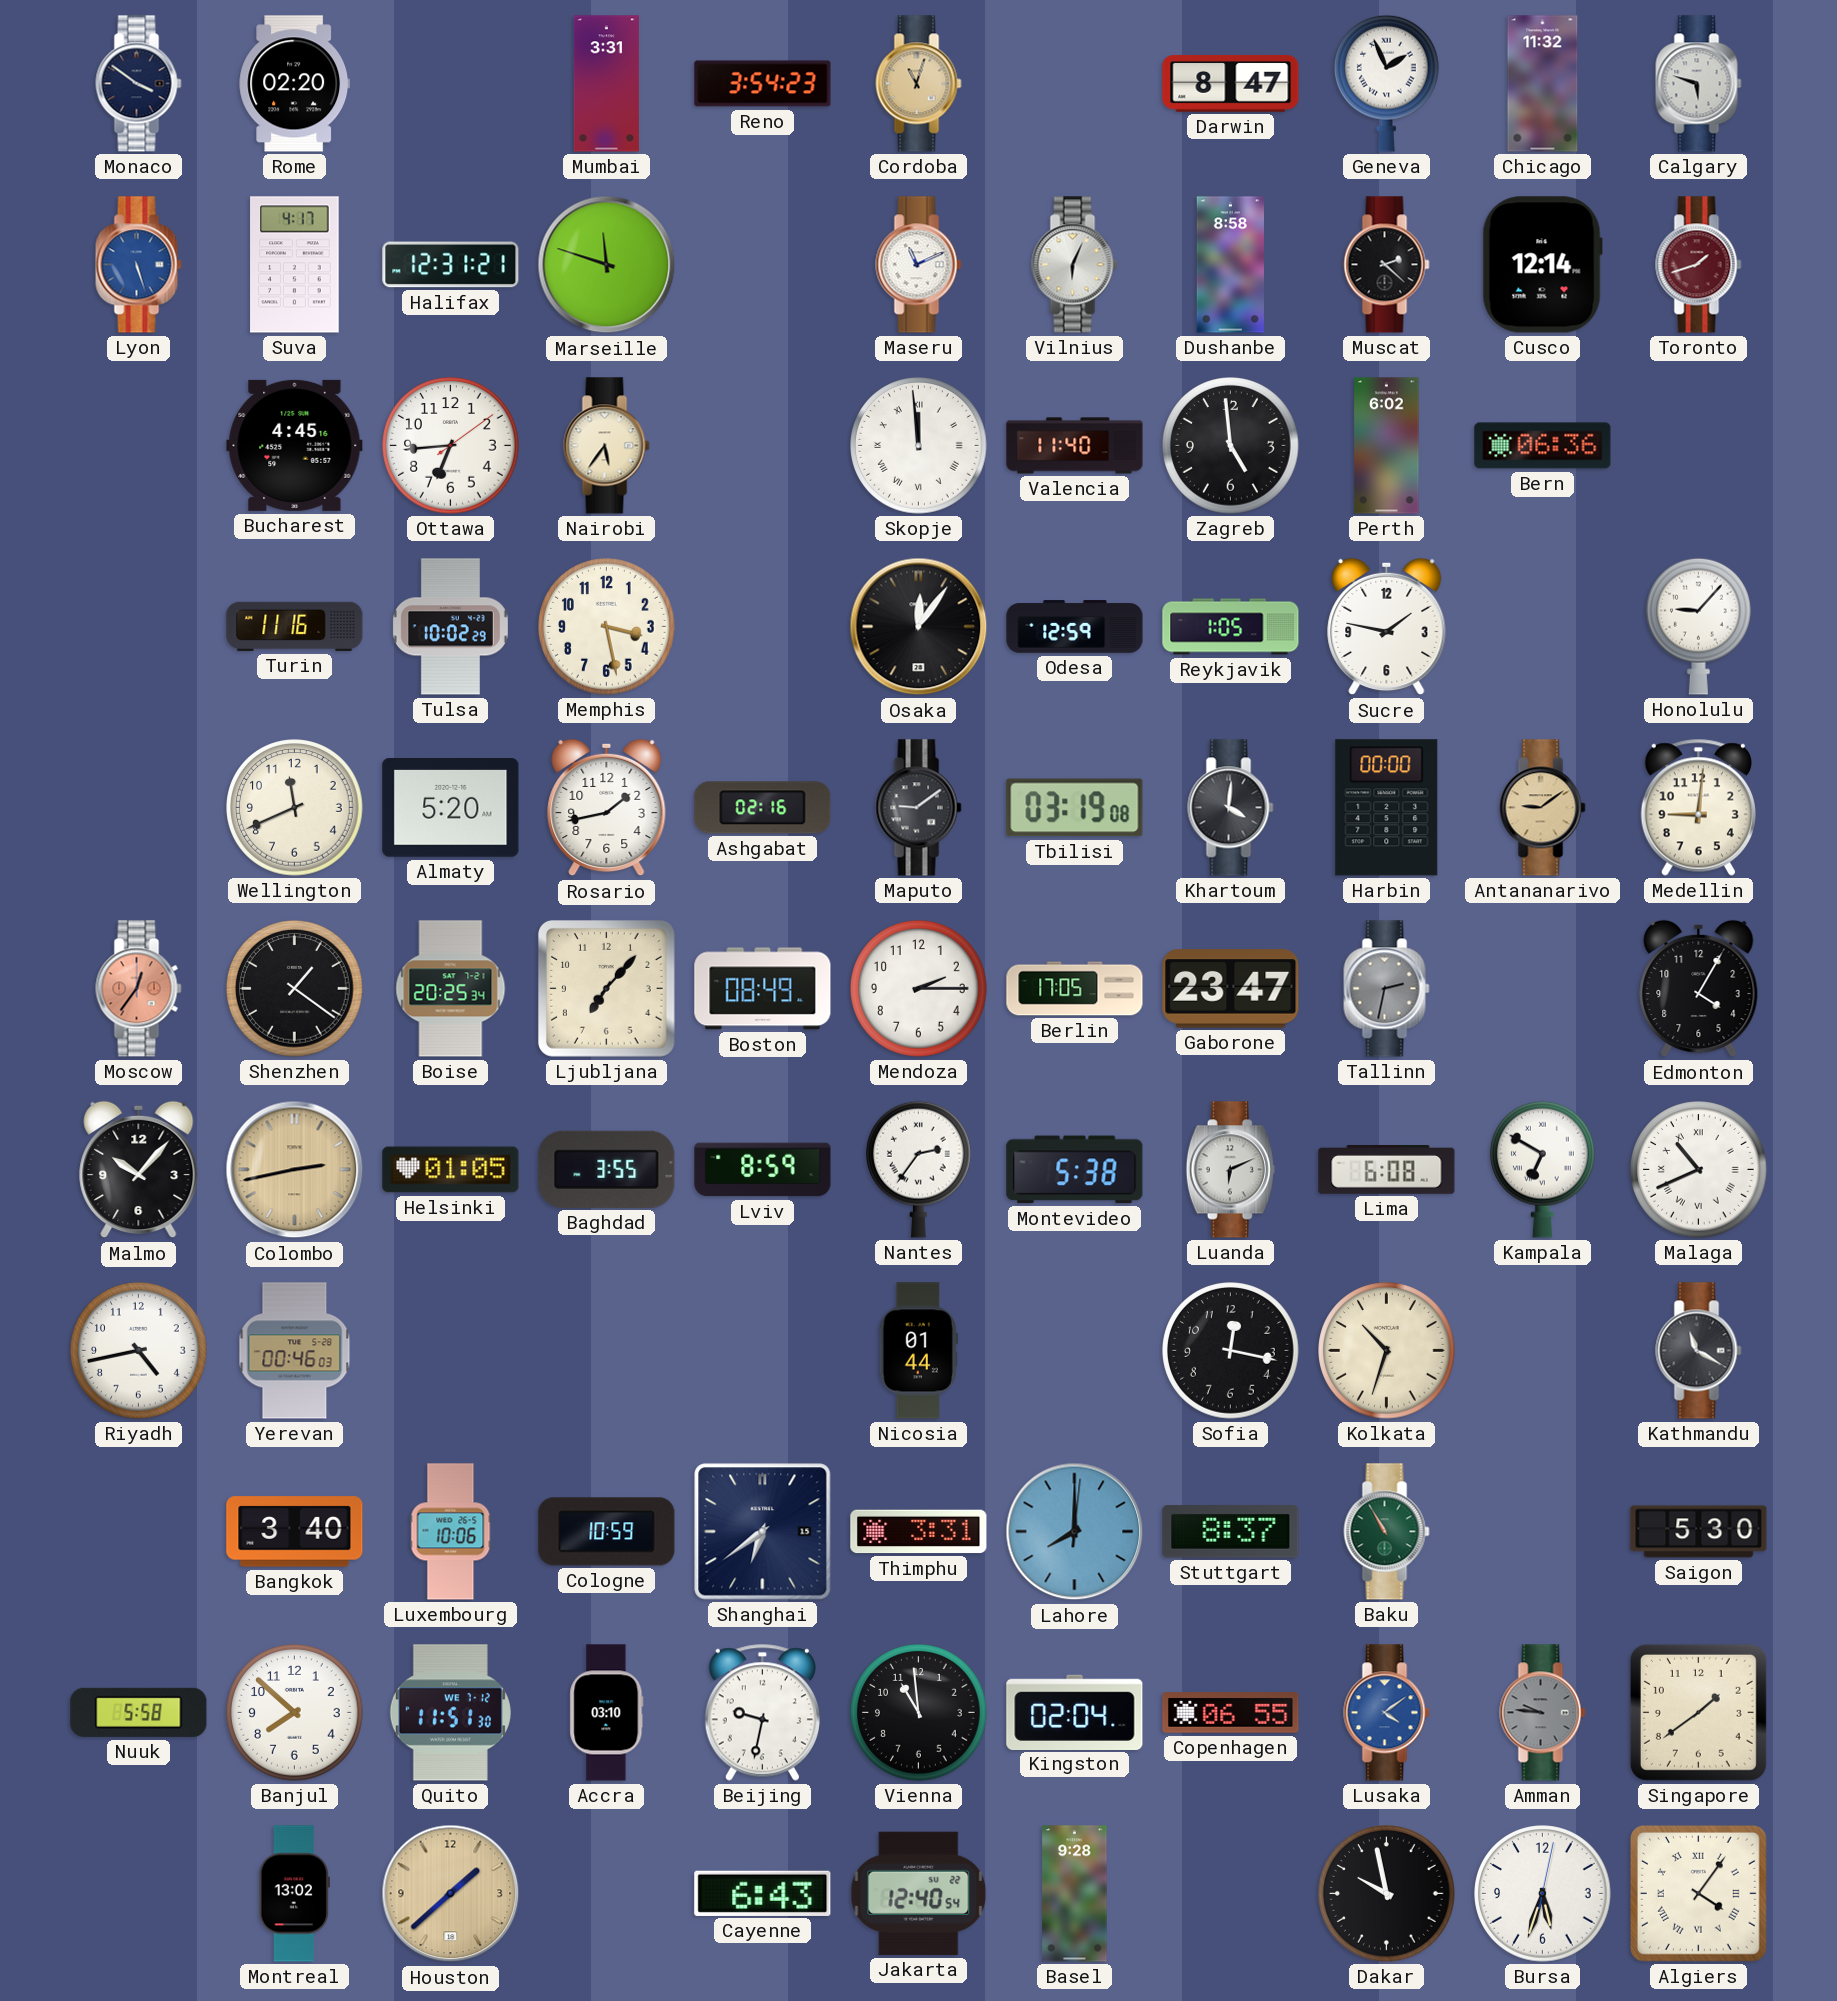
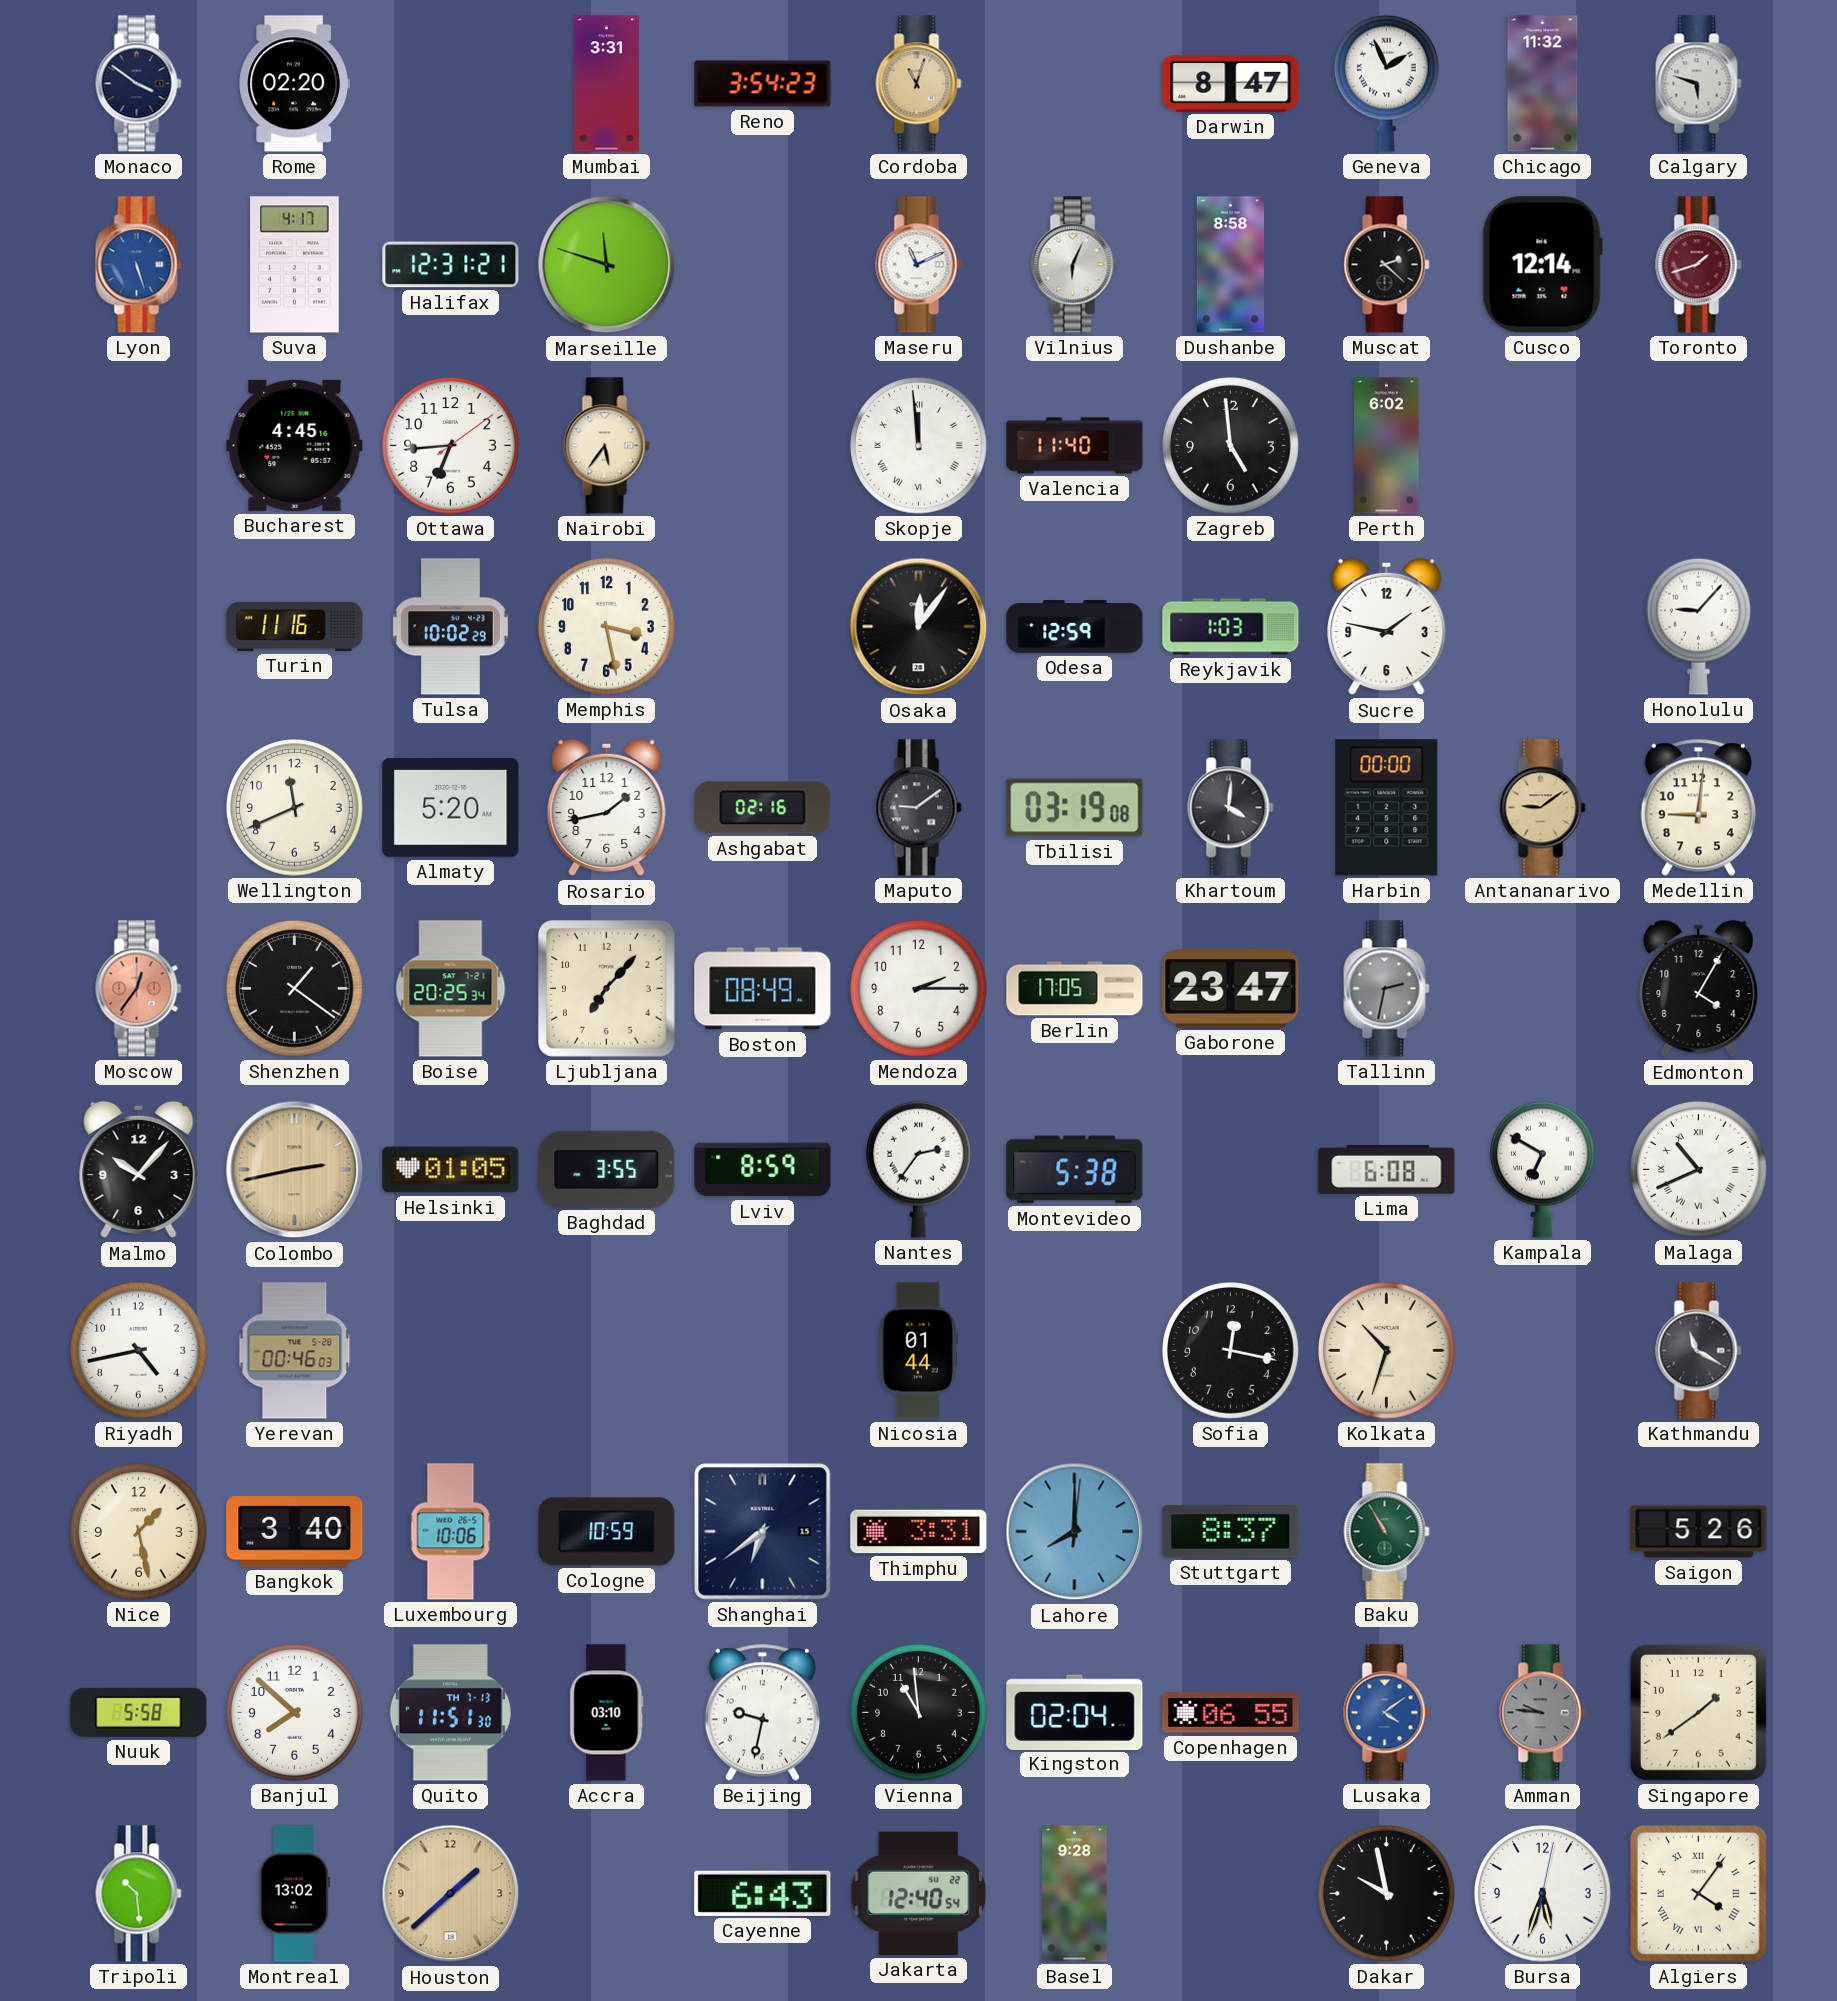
Bern: 06:36 -> none (1543, 446)
Reykjavik: 1:05 -> 1:03 (1231, 627)
Luanda: 6:11 -> none (1230, 1170)
Nice: none -> 1:28 (139, 1532)
Saigon: 5:30 -> 5:26 (1699, 1532)
Quito date: WE 7-12 -> TH 7-13 (450, 1713)
Tripoli: none -> 10:29 (139, 1894)
